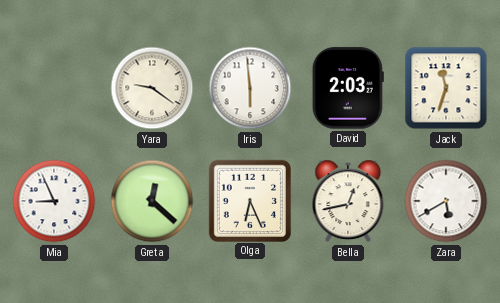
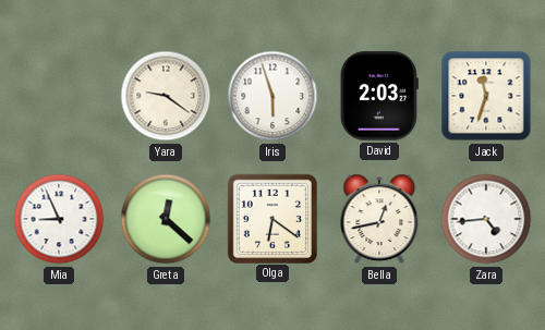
Iris: 5:59 -> 5:57 (272, 96)
Olga: 6:26 -> 6:21 (271, 218)
Zara: 5:40 -> 4:44 (486, 219)
